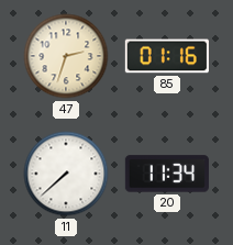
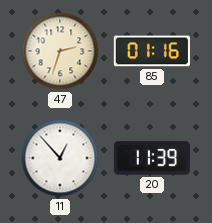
11: 7:38 -> 12:53 (60, 158)
20: 11:34 -> 11:39 (152, 158)
